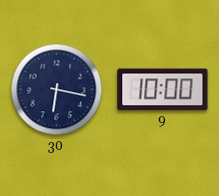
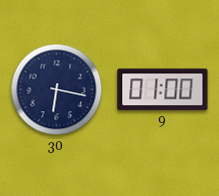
9: 10:00 -> 01:00 (163, 90)
